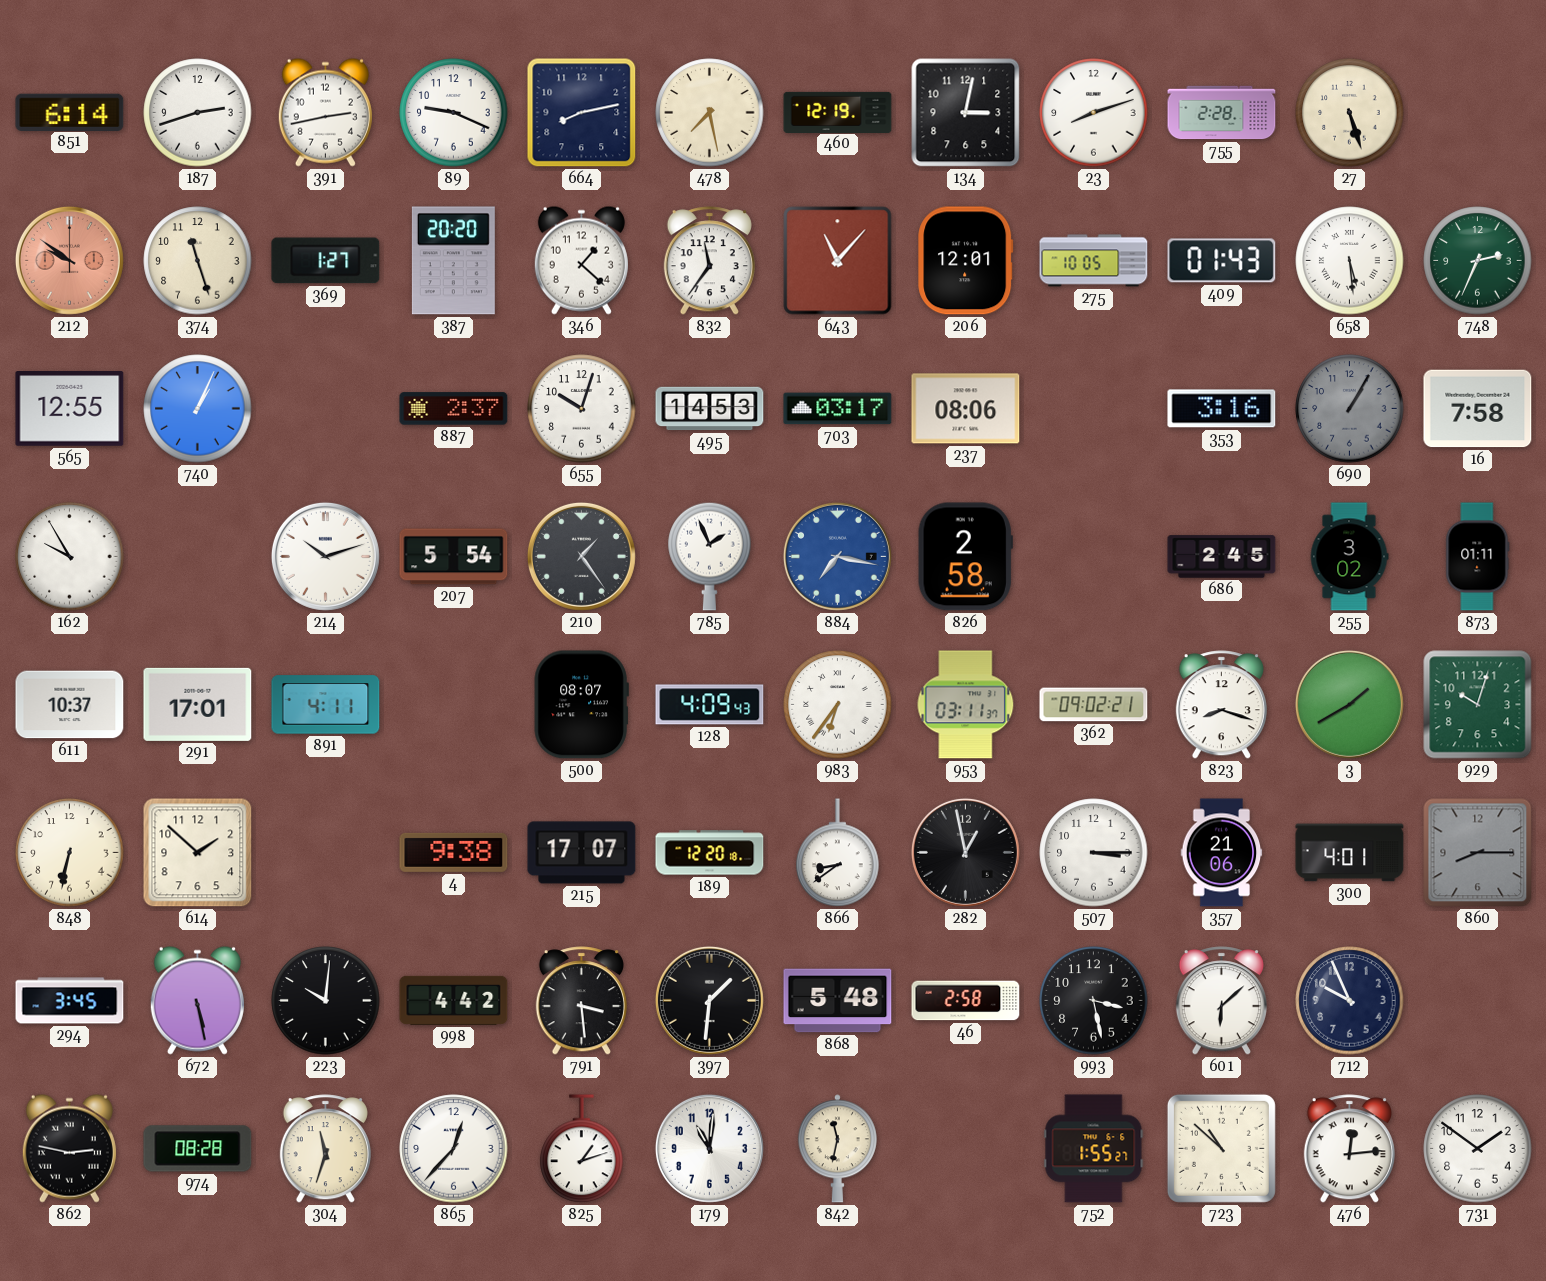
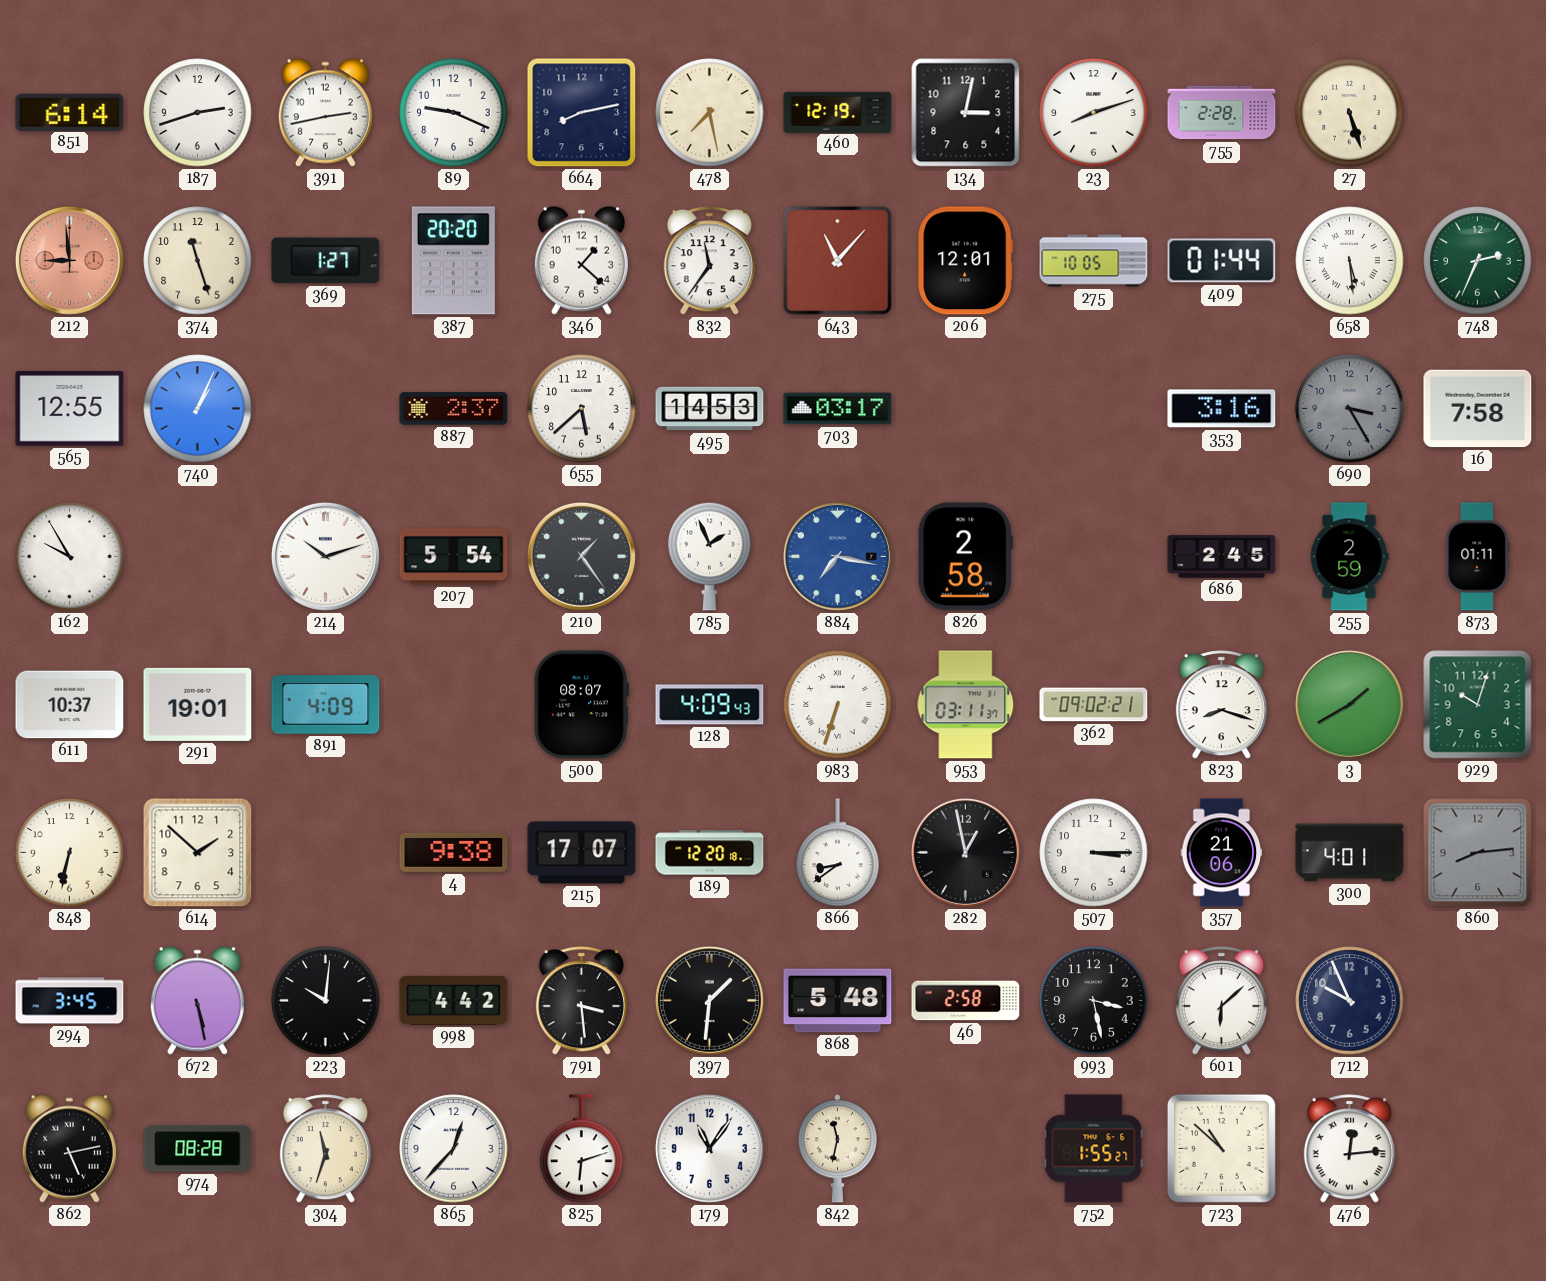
212: 9:51 -> 8:59 (69, 260)
409: 01:43 -> 01:44 (1222, 261)
655: 10:03 -> 5:38 (582, 409)
237: 08:06 -> none (966, 409)
690: 1:05 -> 3:25 (1350, 409)
255: 3:02 -> 2:59 (1349, 557)
291: 17:01 -> 19:01 (198, 704)
891: 4:11 -> 4:09 (326, 705)
983: 6:36 -> 6:33 (838, 705)
860: 8:15 -> 8:14 (1478, 853)
862: 2:47 -> 5:13 (69, 1148)
825: 1:12 -> 6:12 (582, 1149)
179: 11:01 -> 11:06 (709, 1148)
731: 1:51 -> none (1478, 1149)
